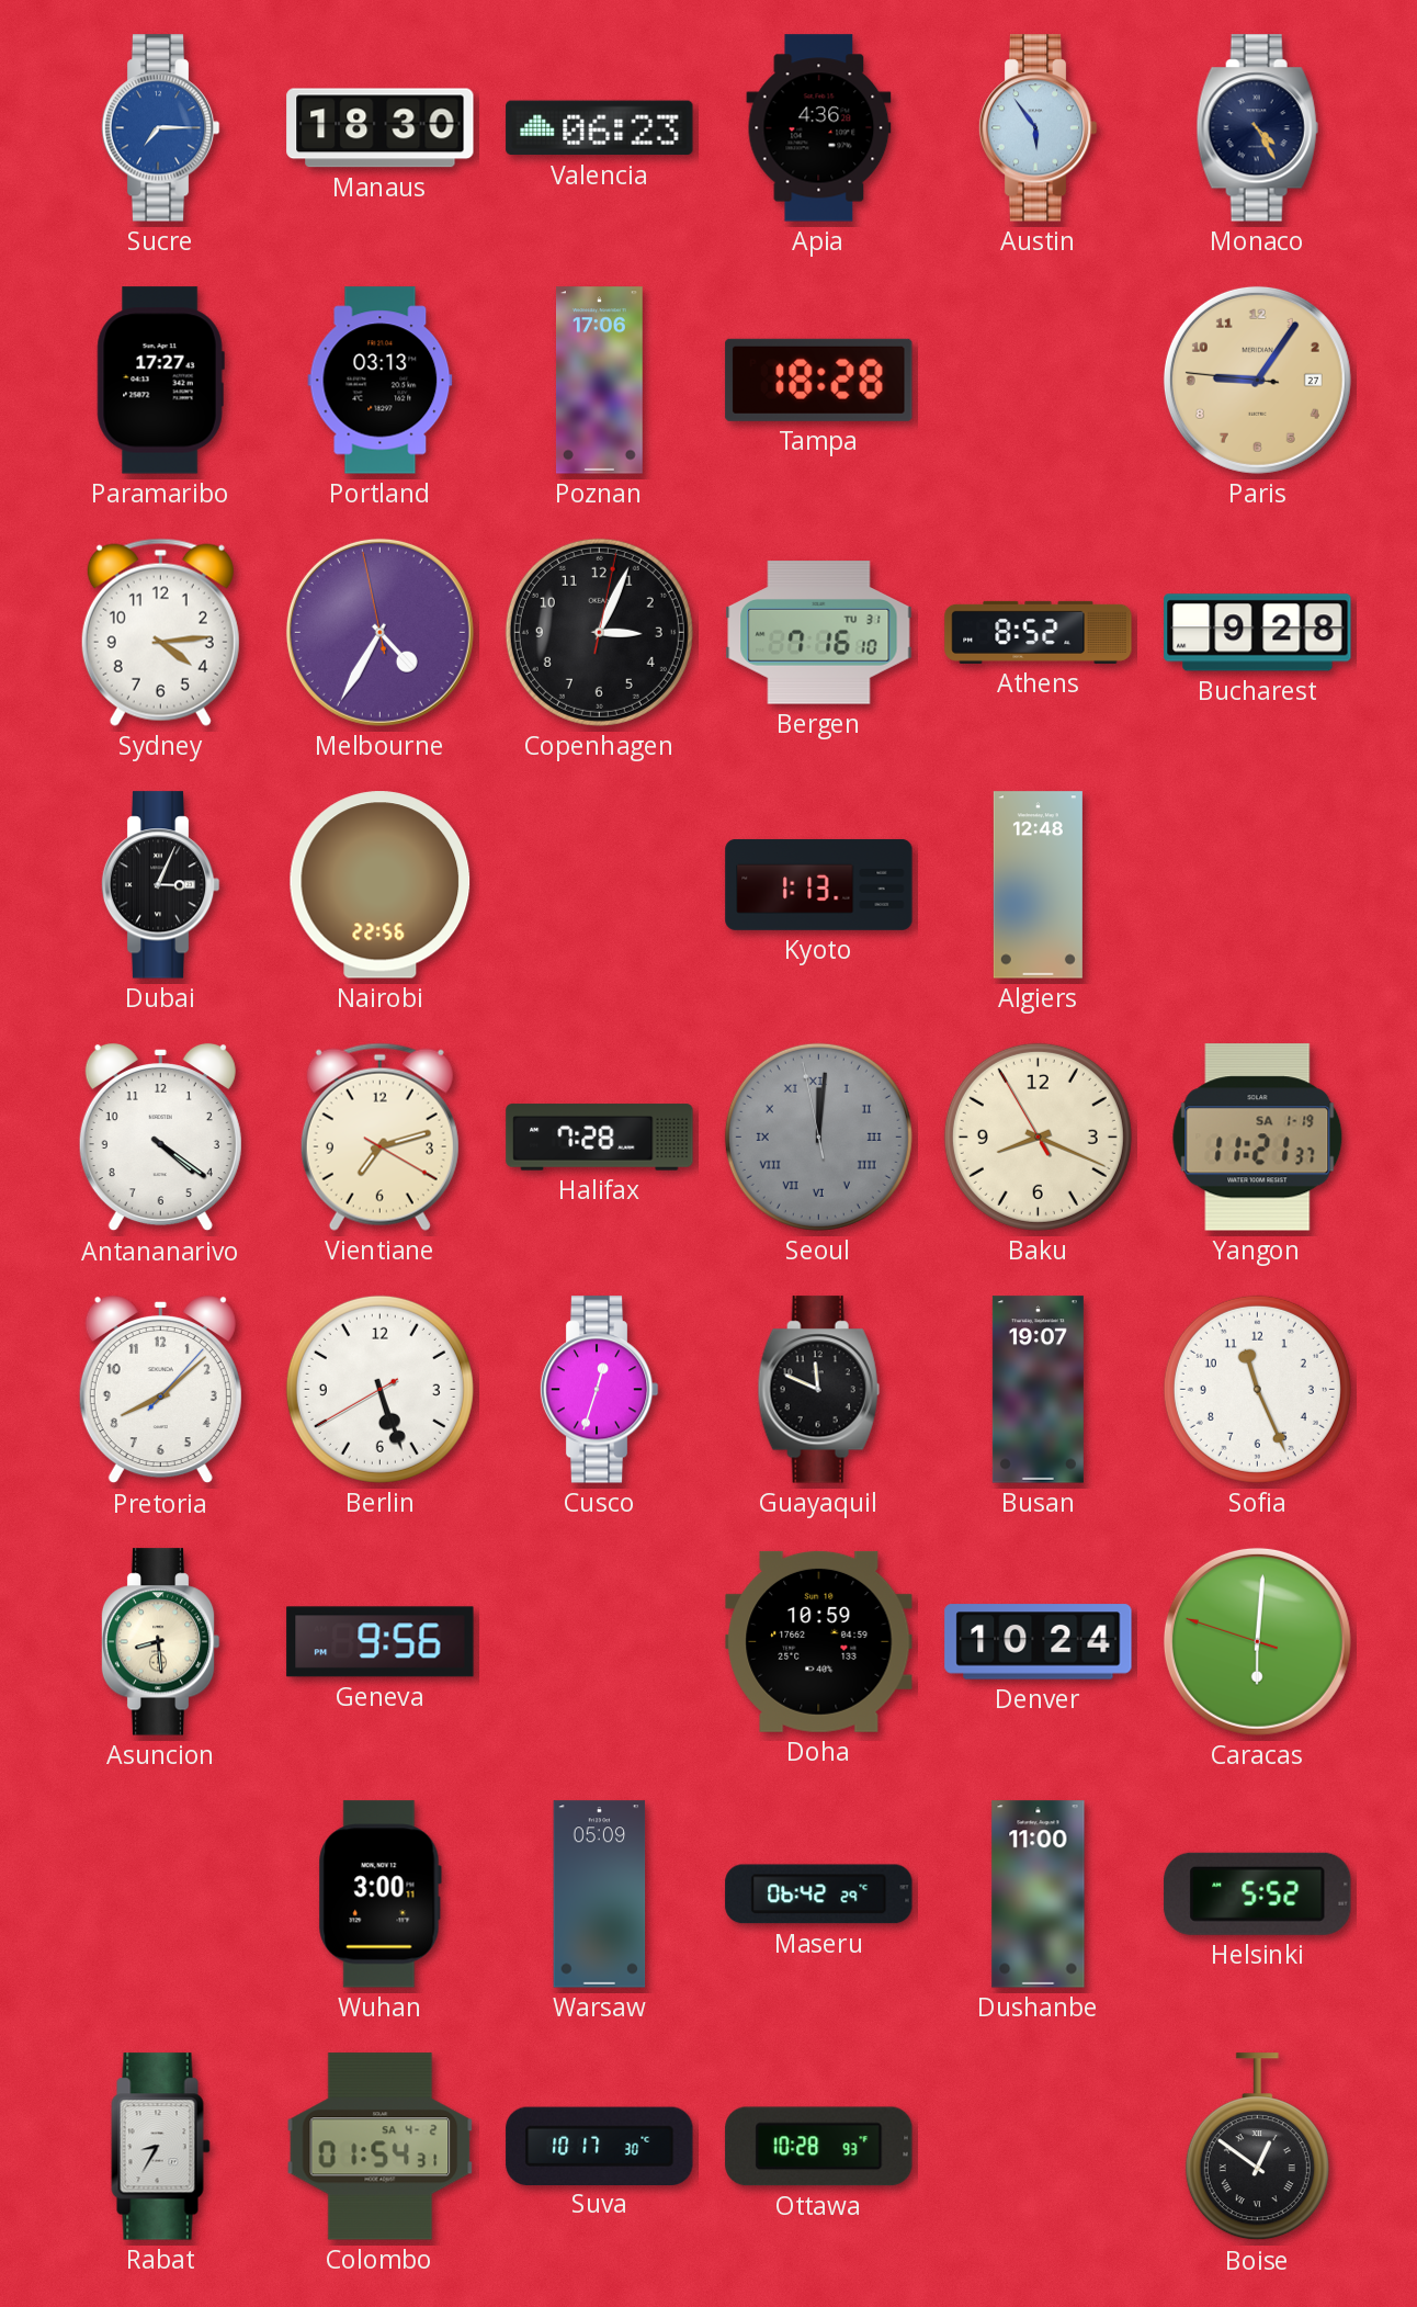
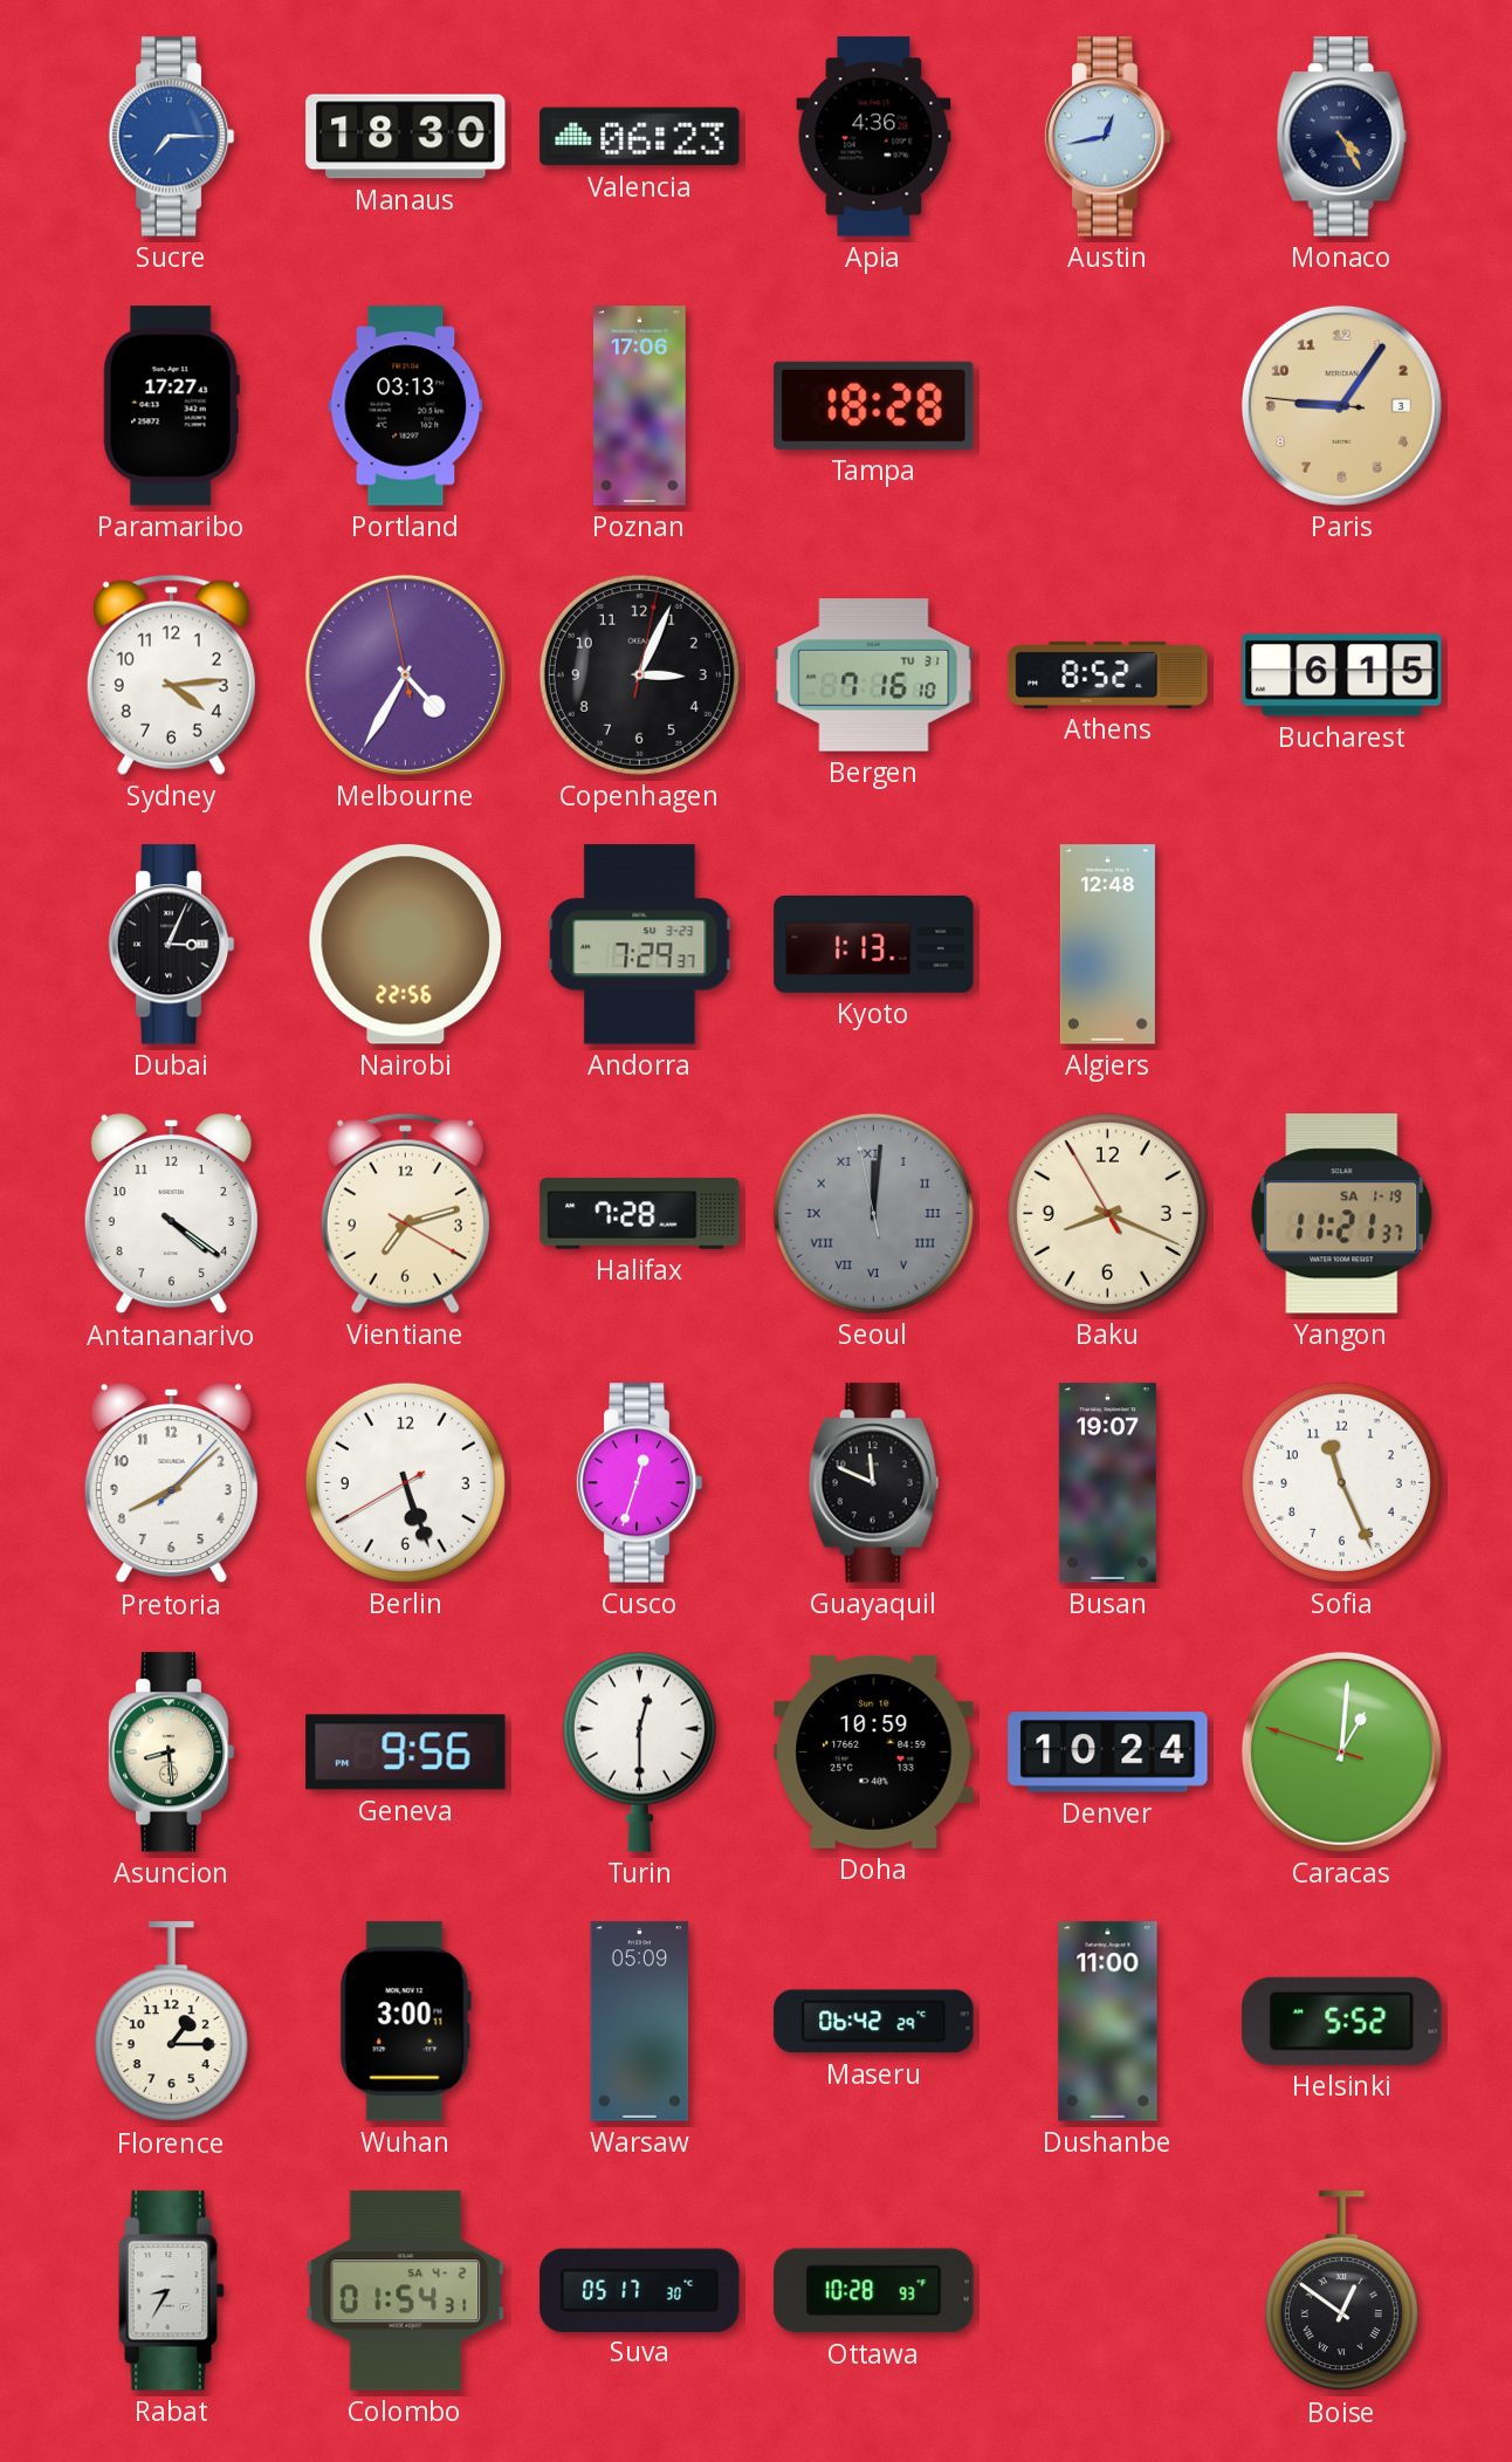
Austin: 5:54 -> 12:43 (1107, 137)
Paris date: 27 -> 3 (1341, 405)
Bucharest: 9:28 -> 6:15 (1342, 675)
Andorra: none -> 7:29 (640, 945)
Turin: none -> 12:30 (639, 1751)
Caracas: 6:00 -> 1:00 (1341, 1751)
Florence: none -> 1:15 (171, 2022)
Suva: 10:17 -> 05:17 (640, 2290)
